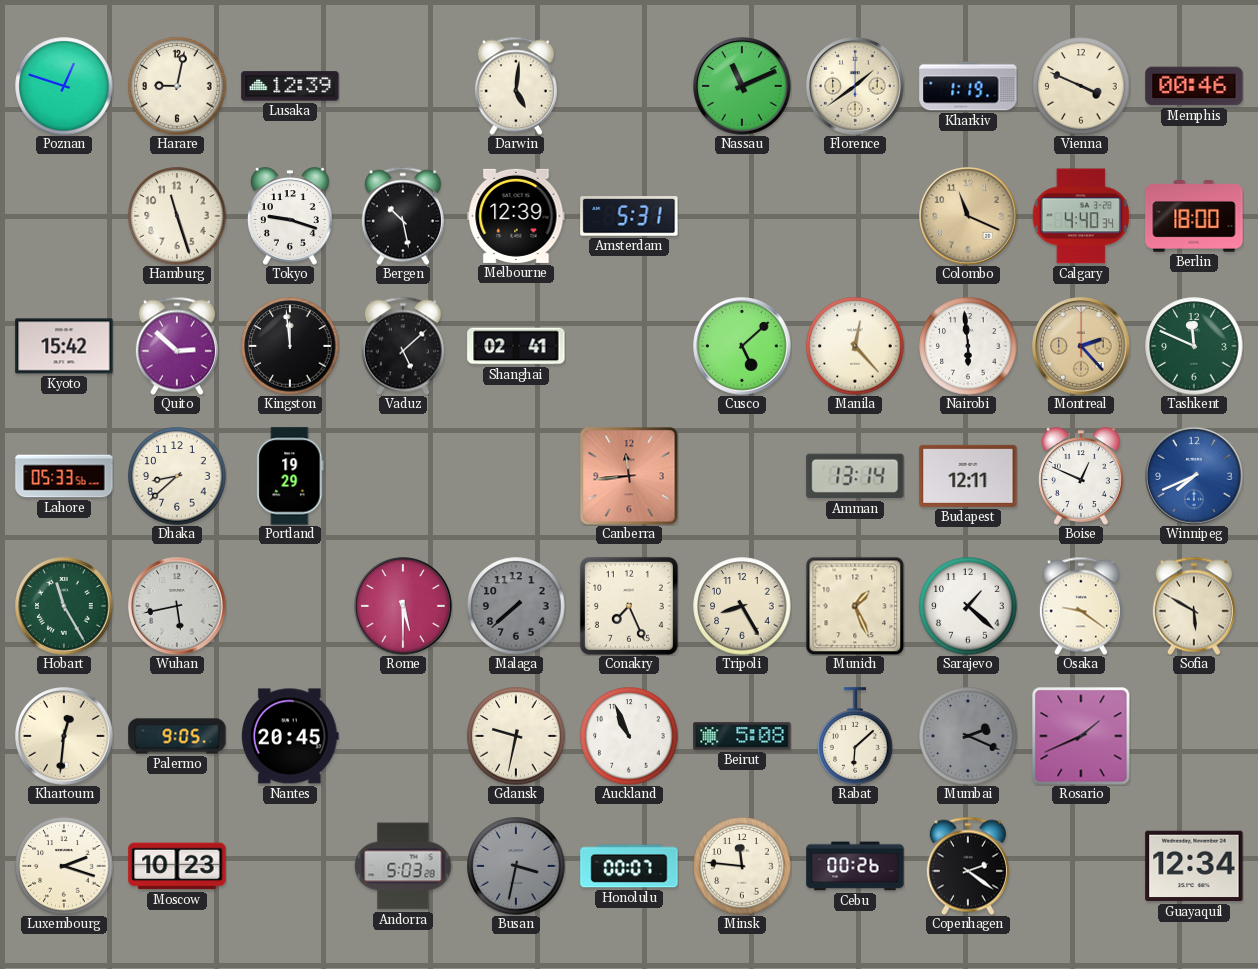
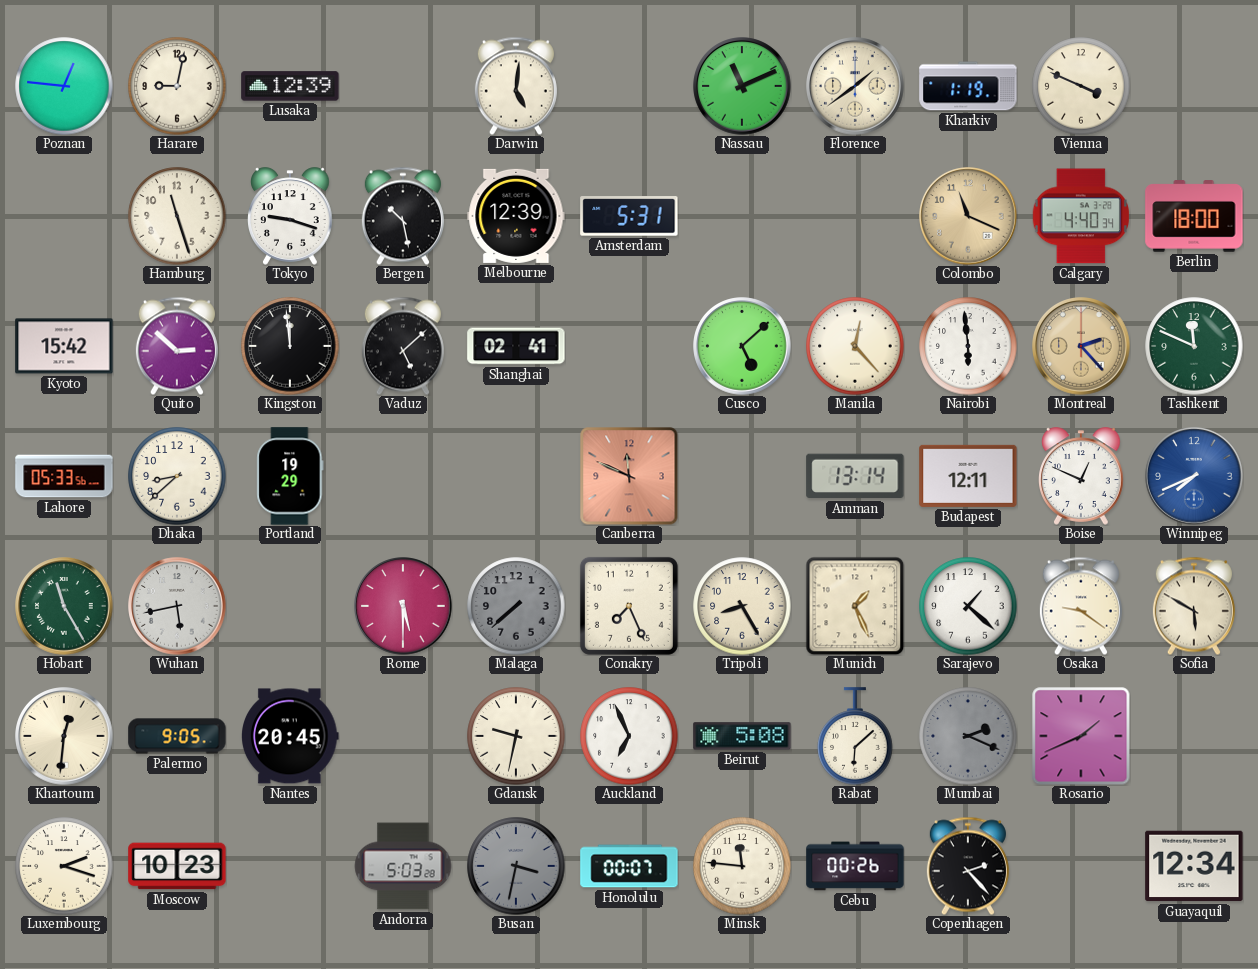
Poznan: 12:48 -> 12:46 (64, 86)
Memphis: 00:46 -> none (1194, 86)
Canberra: 11:44 -> 11:49 (629, 476)
Auckland: 10:56 -> 6:56 (629, 736)
Copenhagen: 2:21 -> 2:23 (968, 866)
